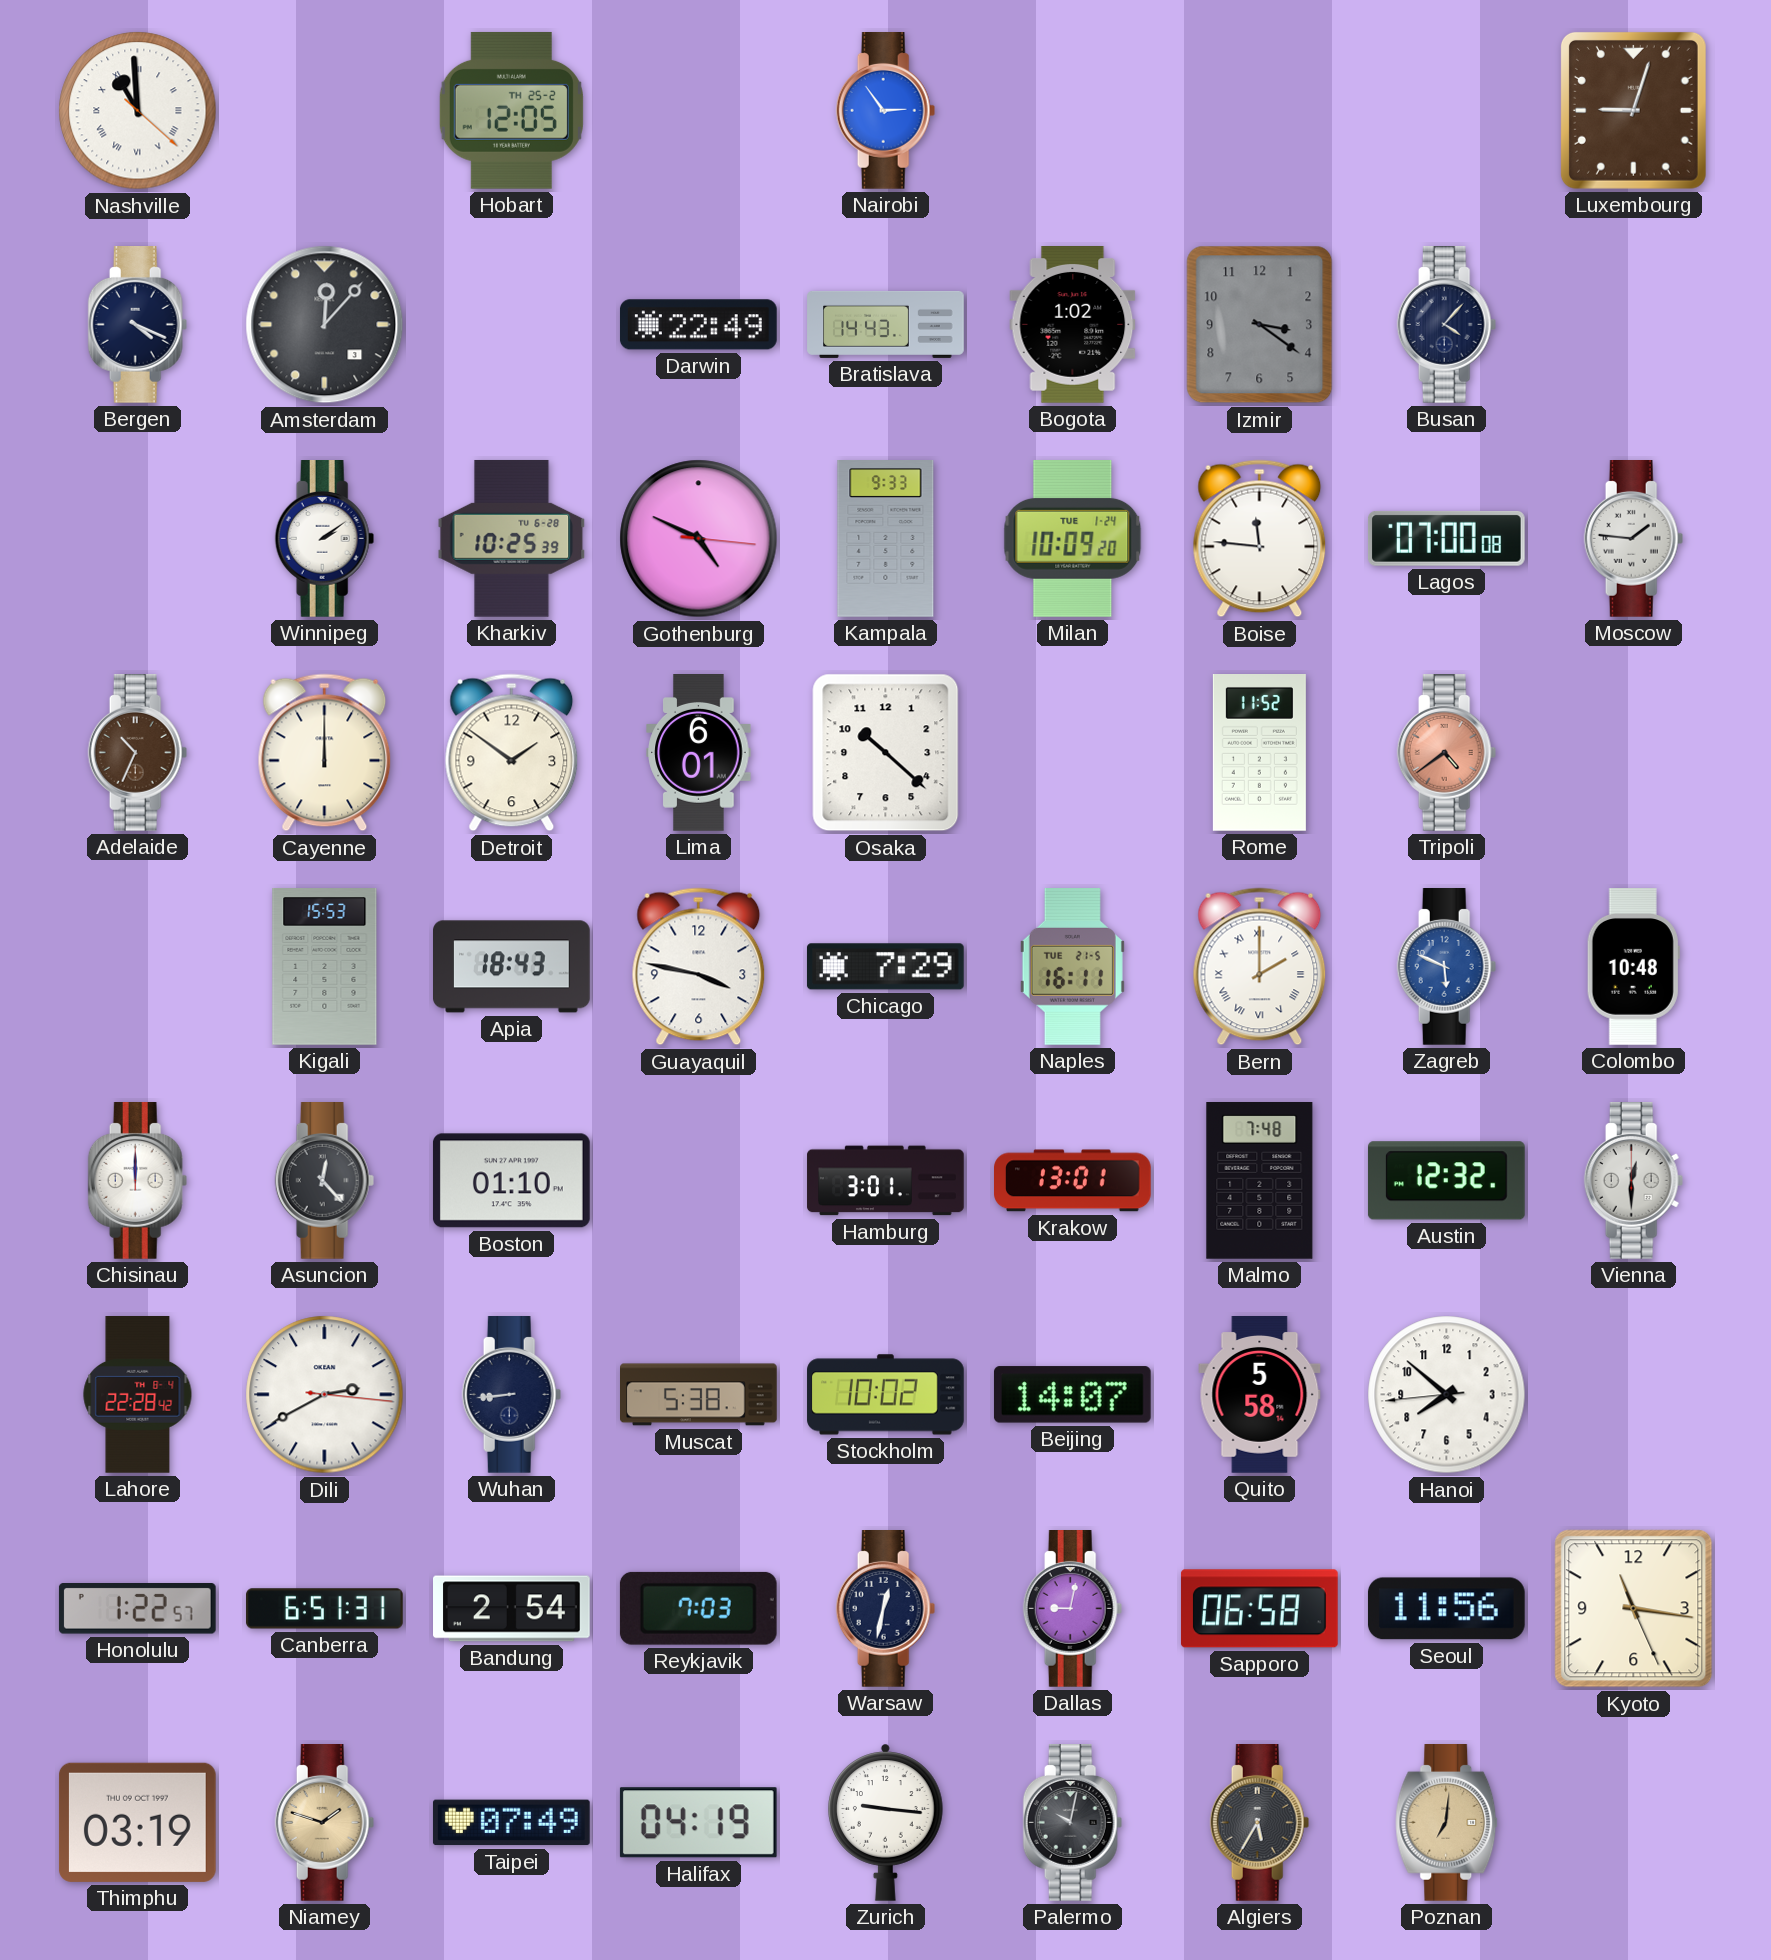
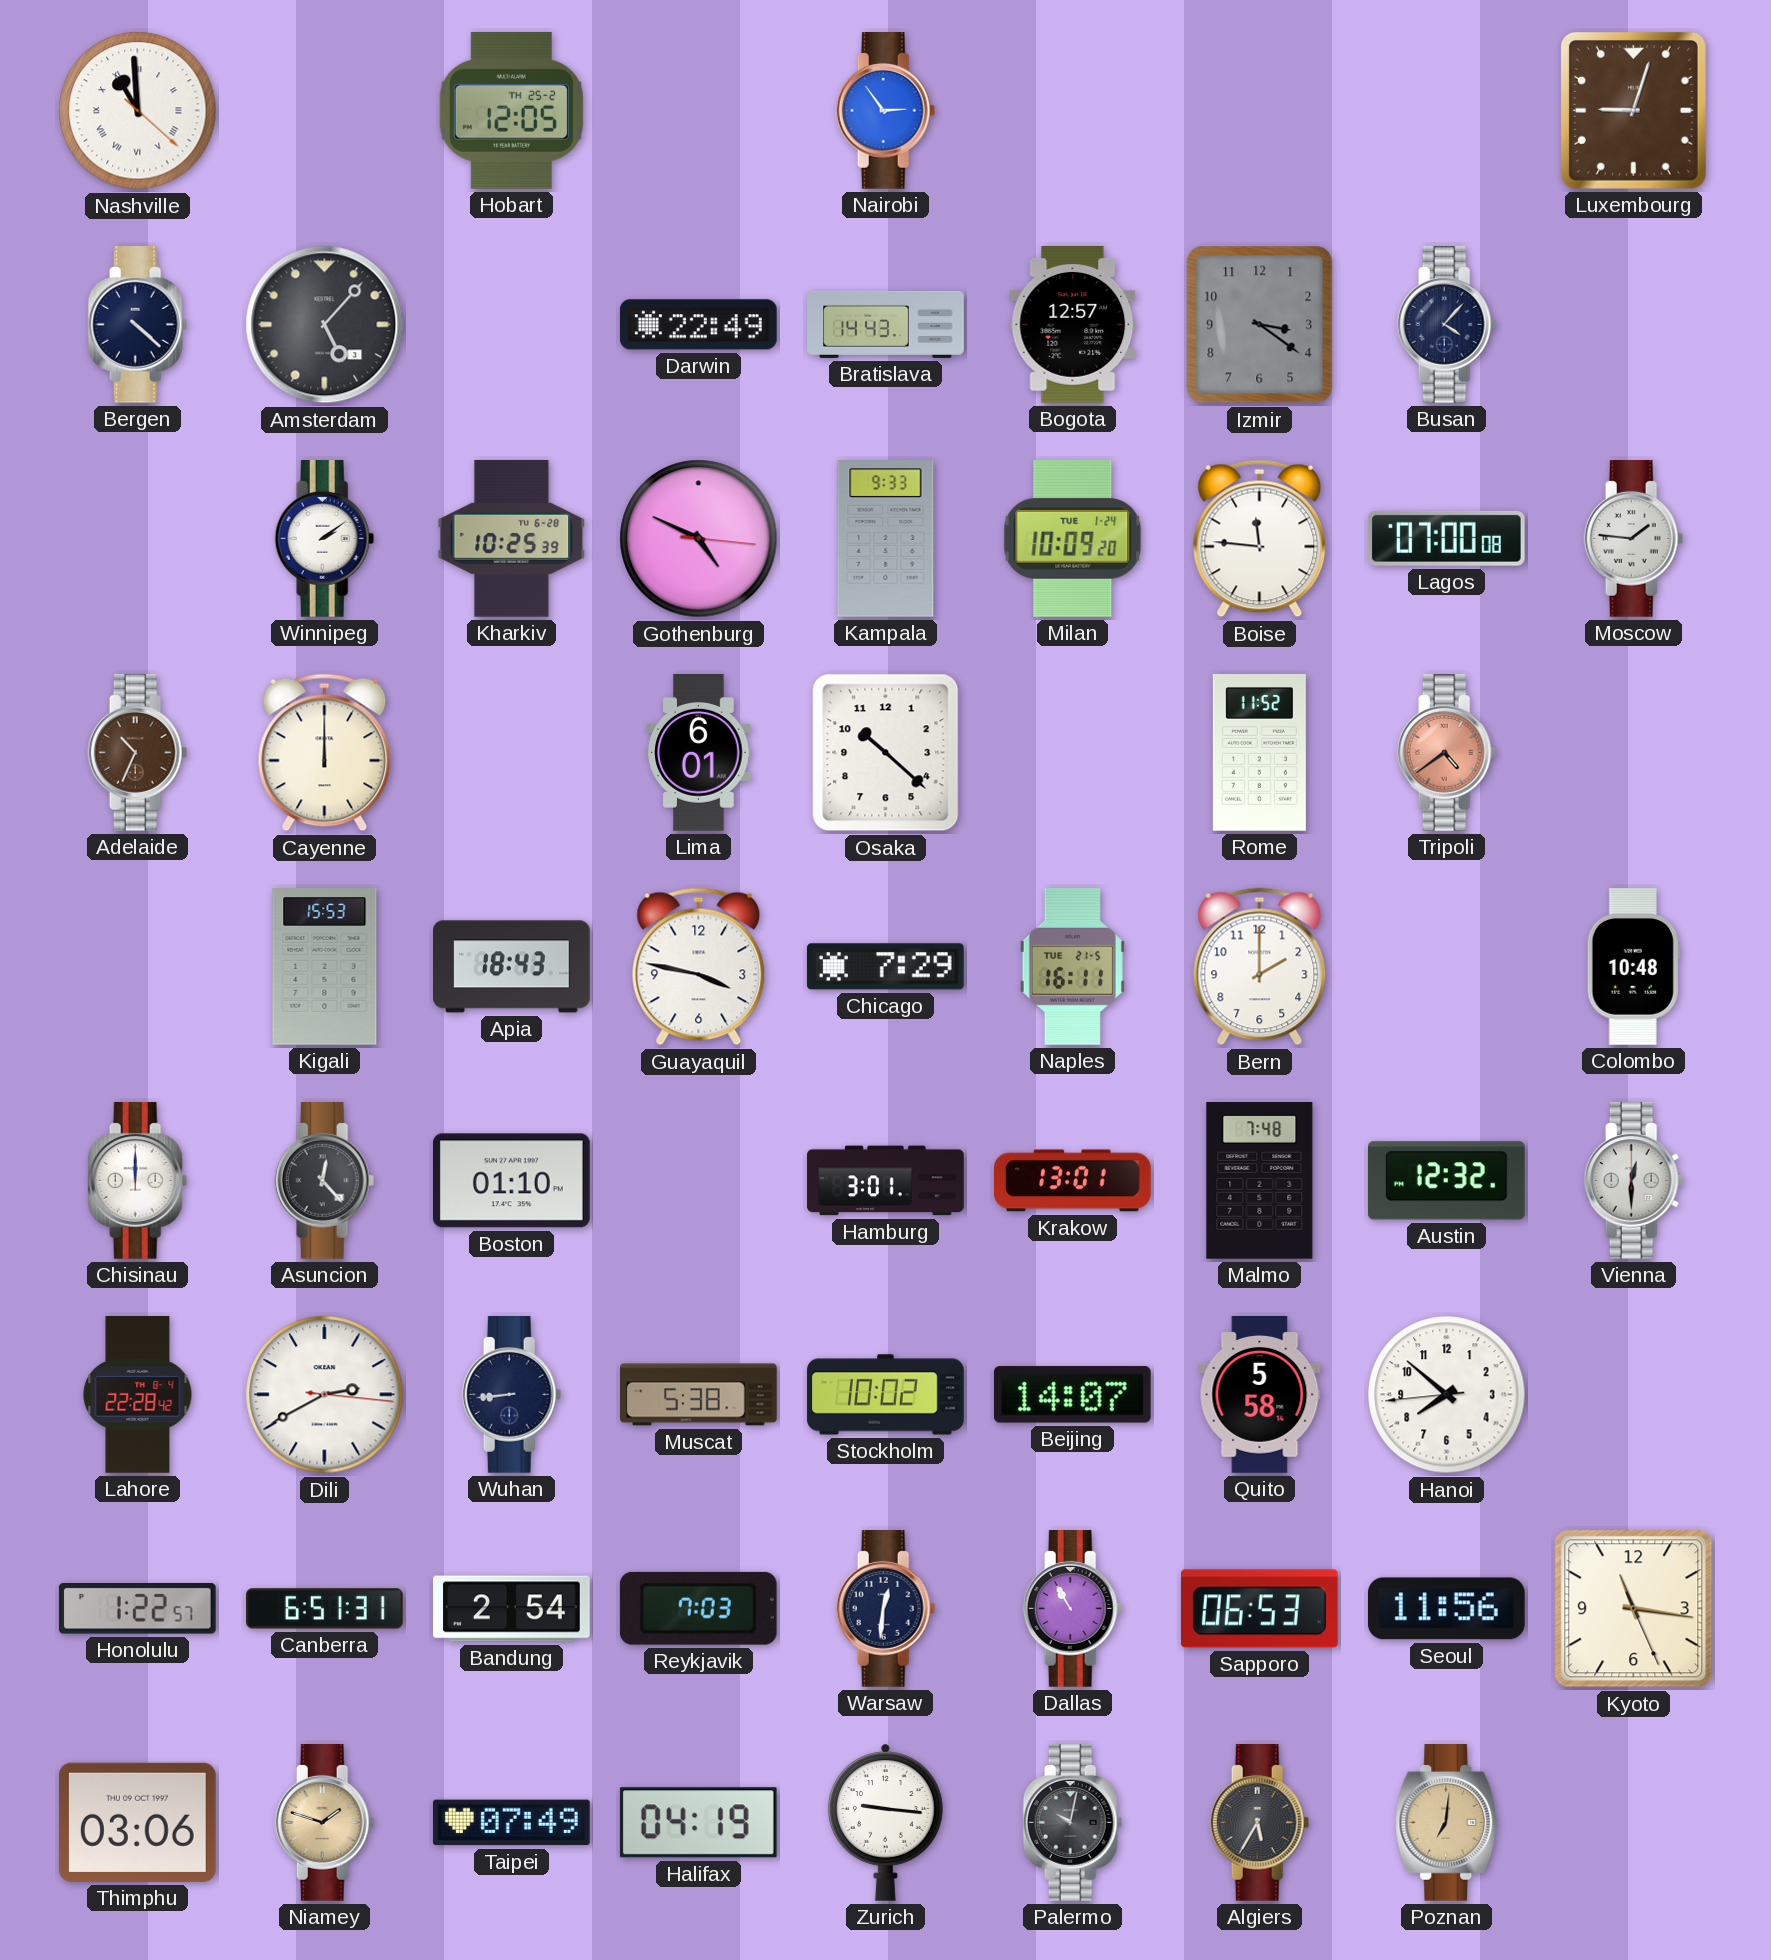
Bergen: 4:19 -> 4:22 (138, 325)
Amsterdam: 12:07 -> 5:07 (325, 325)
Bogota: 1:02 -> 12:57 (1073, 325)
Detroit: 1:51 -> none (512, 753)
Bern numerals: Roman -> Arabic (1260, 967)
Zagreb: 5:49 -> none (1447, 967)
Warsaw: 12:32 -> 12:31 (886, 1609)
Dallas: 9:02 -> 10:55 (1073, 1609)
Sapporo: 06:58 -> 06:53 (1259, 1609)
Thimphu: 03:19 -> 03:06 (137, 1822)
